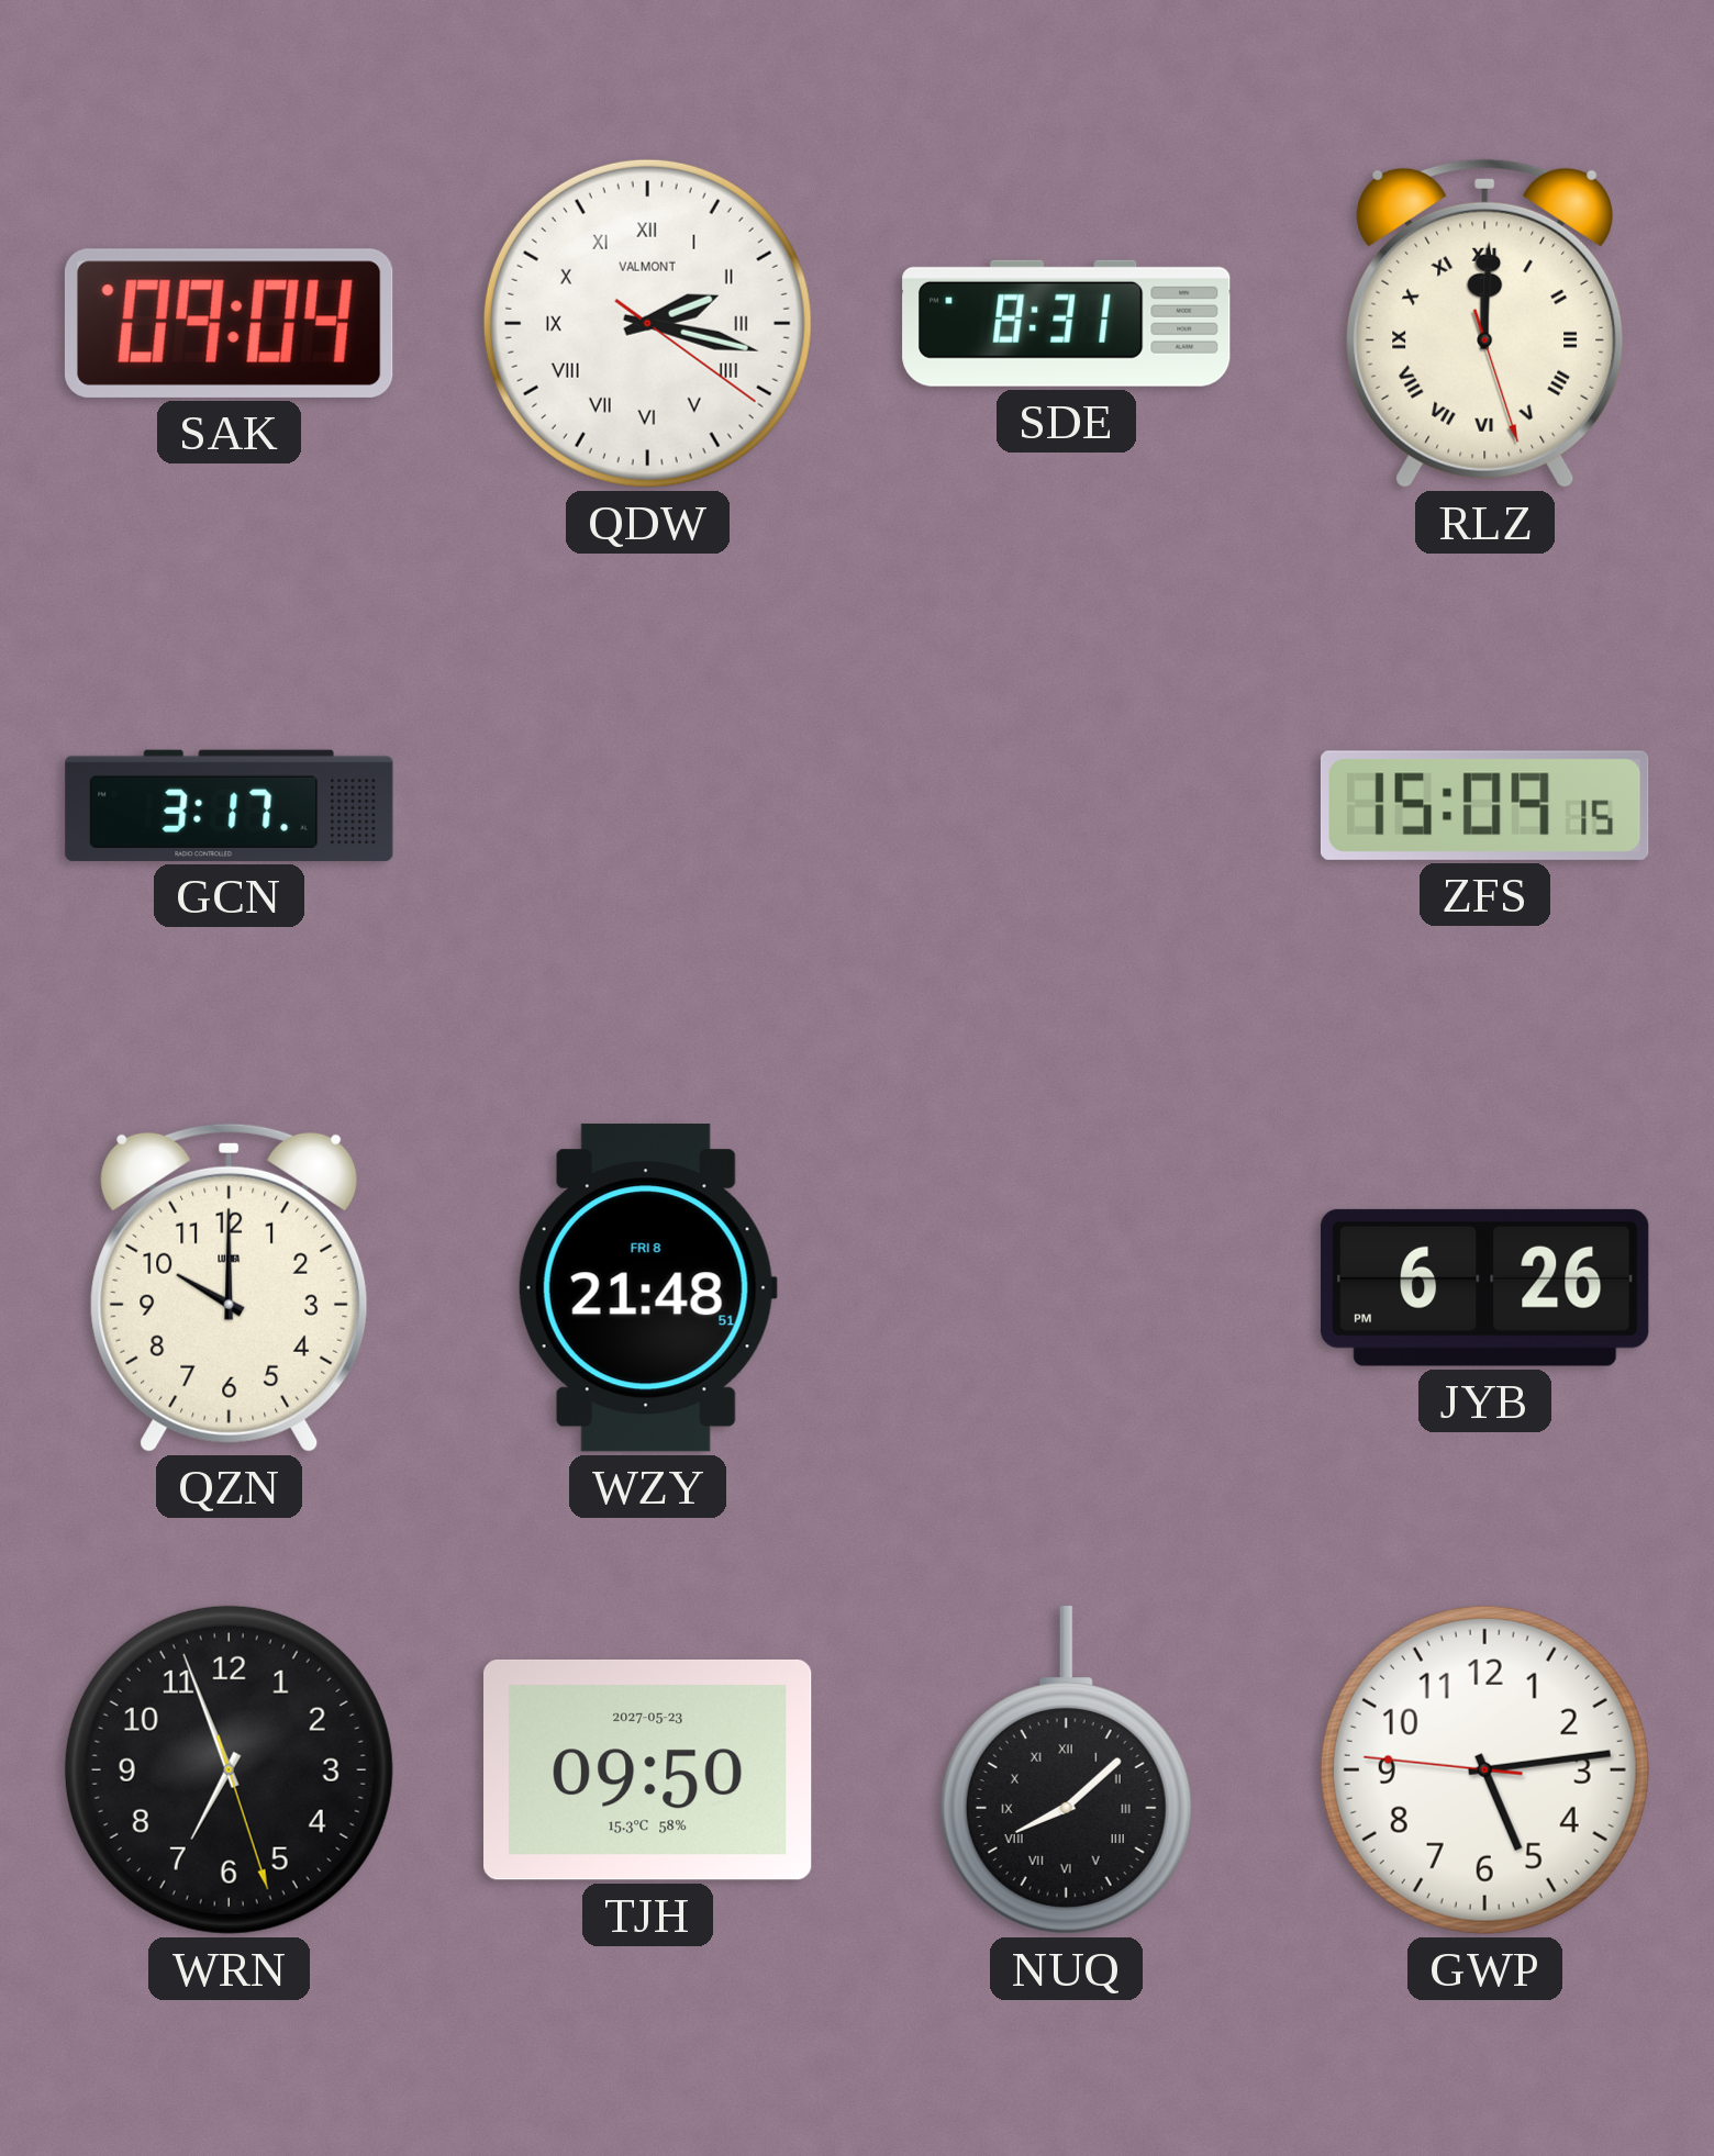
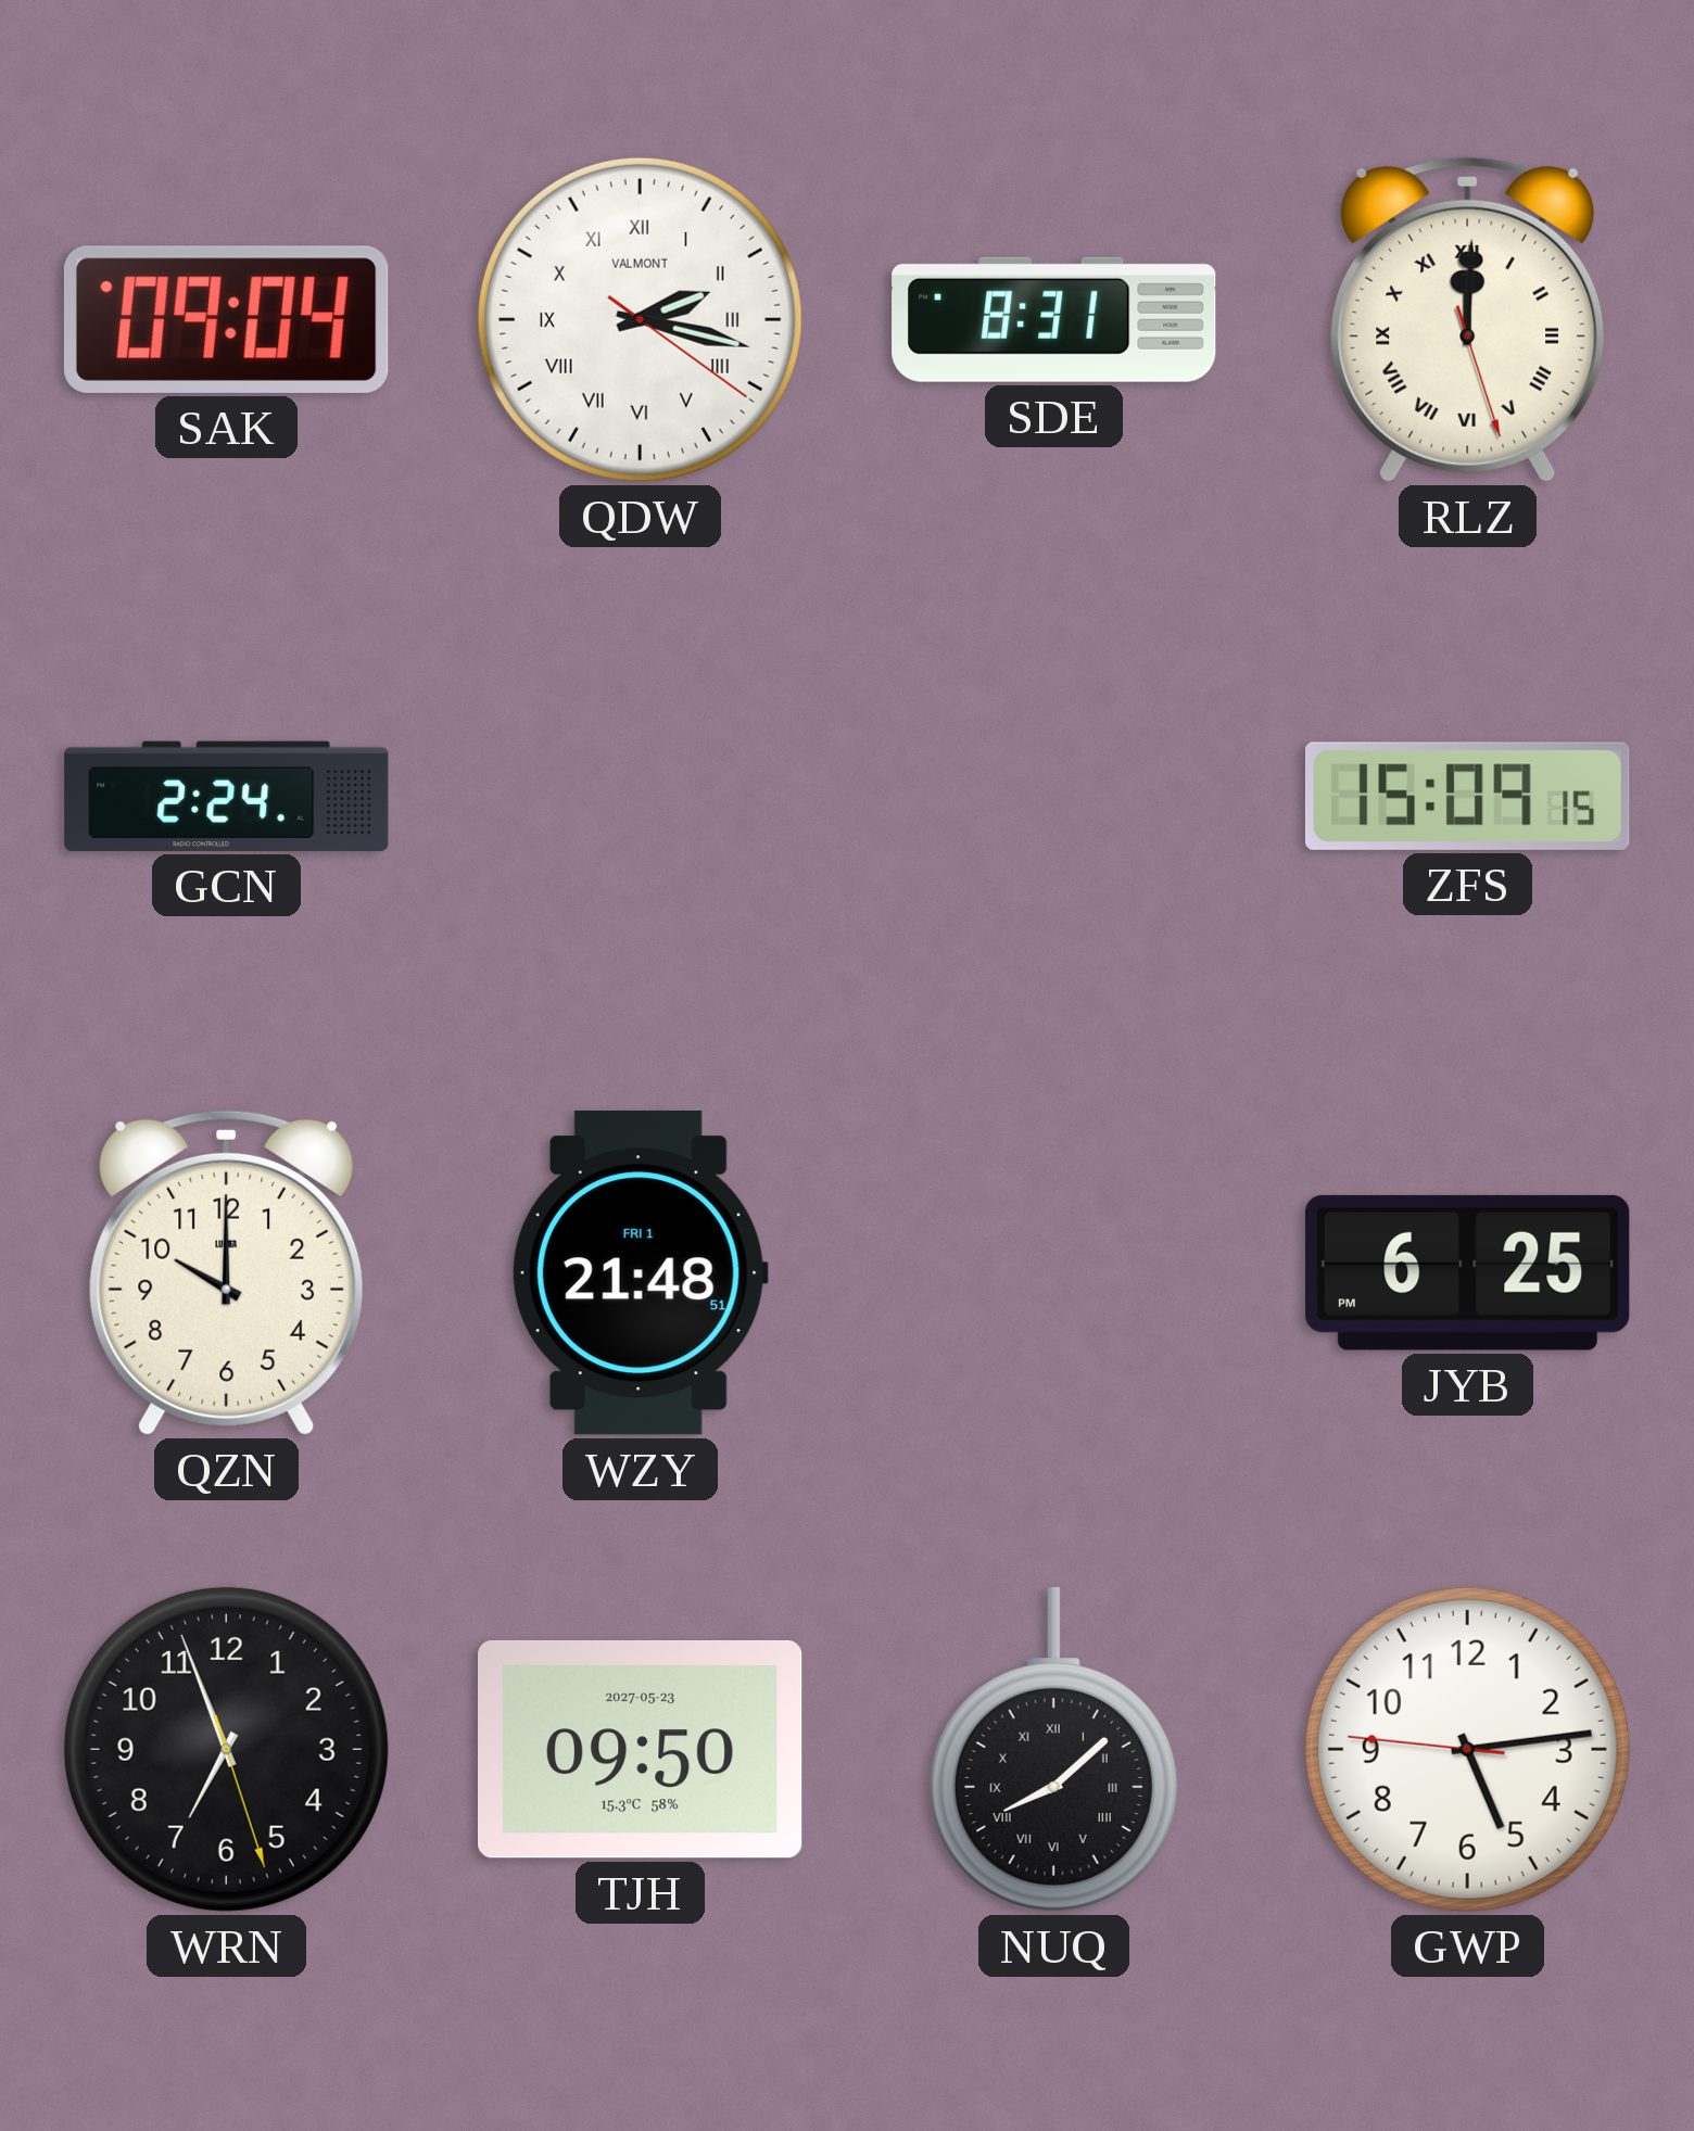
GCN: 3:17 -> 2:24 (227, 796)
WZY date: FRI 8 -> FRI 1 (640, 1273)
JYB: 6:26 -> 6:25 (1468, 1272)
